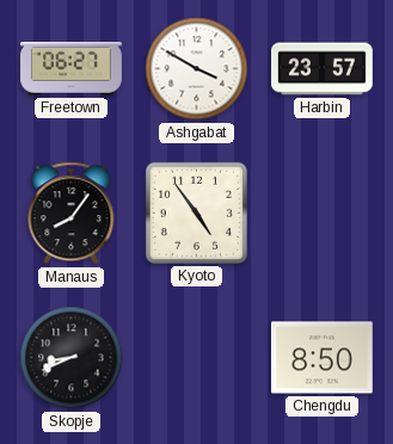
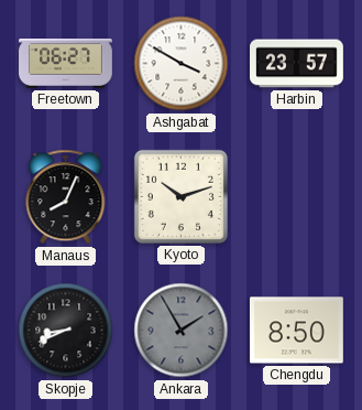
Manaus: 8:06 -> 8:04 (66, 197)
Kyoto: 4:54 -> 10:12 (180, 196)
Ankara: none -> 1:55 (182, 331)
